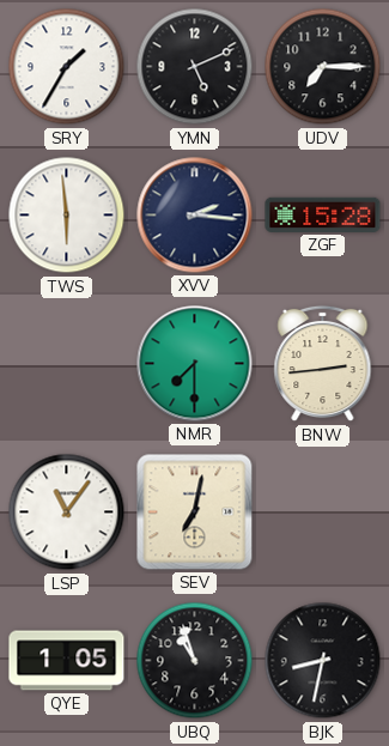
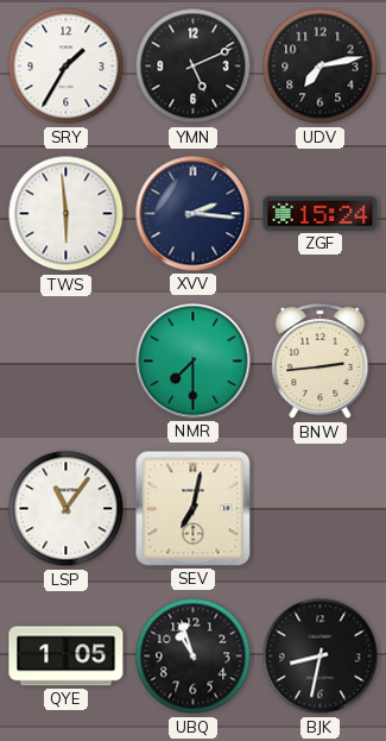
UDV: 7:15 -> 7:13 (321, 67)
ZGF: 15:28 -> 15:24 (321, 213)
